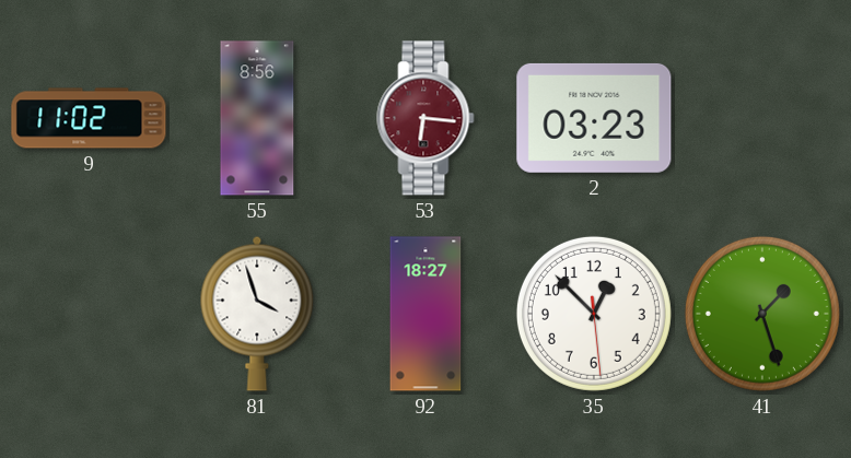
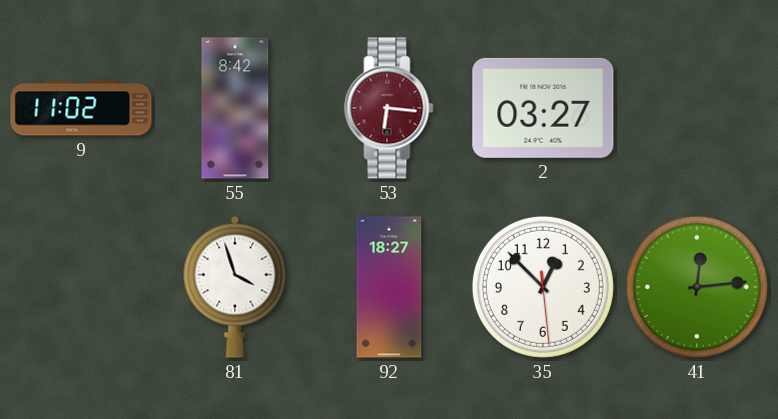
55: 8:56 -> 8:42 (235, 108)
2: 03:23 -> 03:27 (543, 108)
41: 1:27 -> 12:14 (697, 287)
